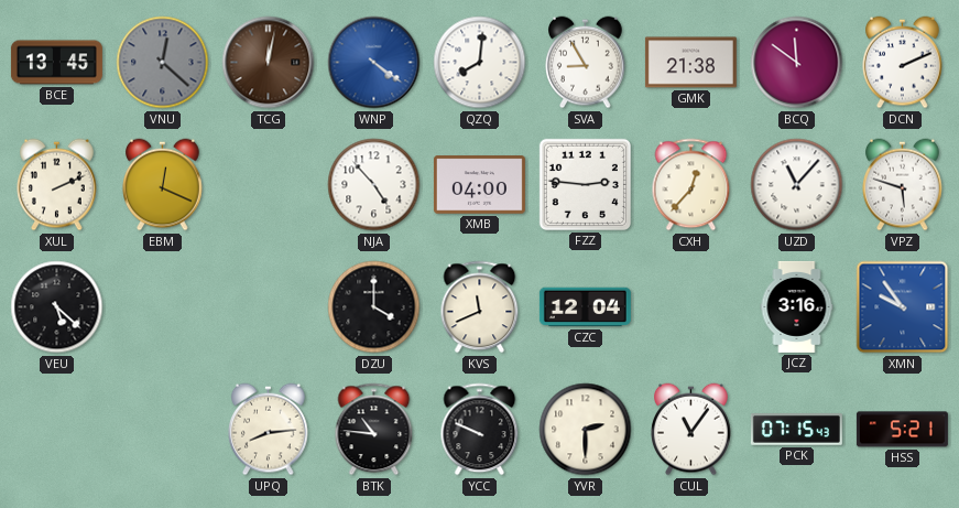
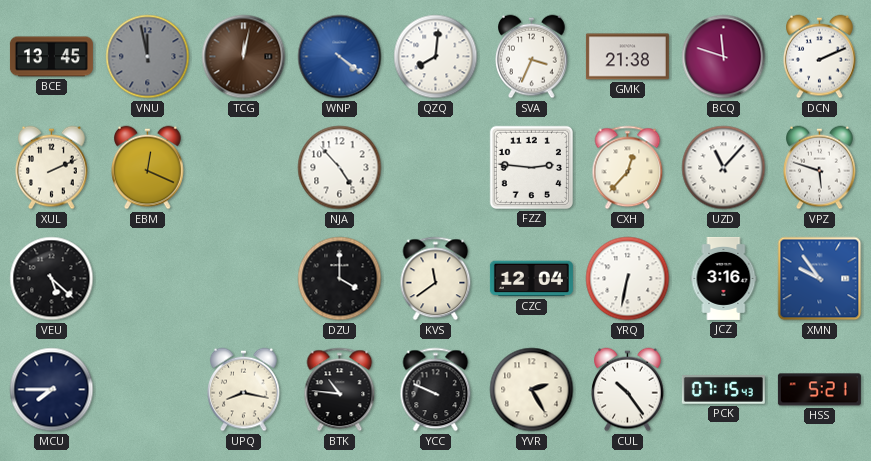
VNU: 12:22 -> 11:58 (148, 57)
SVA: 8:55 -> 3:34 (532, 57)
BCQ: 11:51 -> 11:48 (724, 57)
XMB: 04:00 -> none (479, 185)
KVS: 11:41 -> 11:39 (436, 279)
YRQ: none -> 6:32 (628, 279)
MCU: none -> 7:45 (52, 390)
UPQ: 8:14 -> 8:17 (244, 390)
YVR: 2:30 -> 2:25 (532, 390)
CUL: 11:06 -> 10:24 (628, 390)
